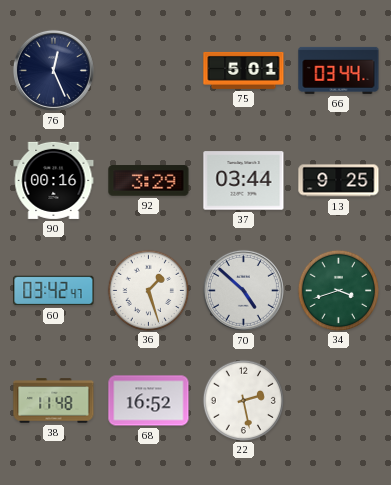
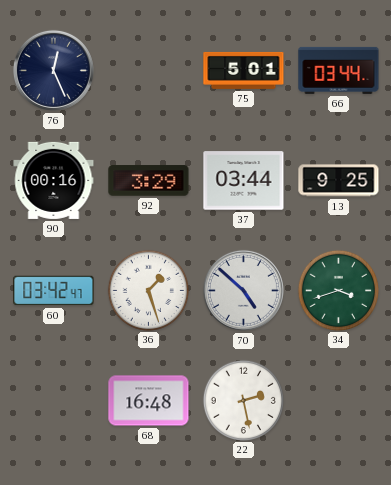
38: 11:48 -> none (54, 401)
68: 16:52 -> 16:48 (149, 401)
